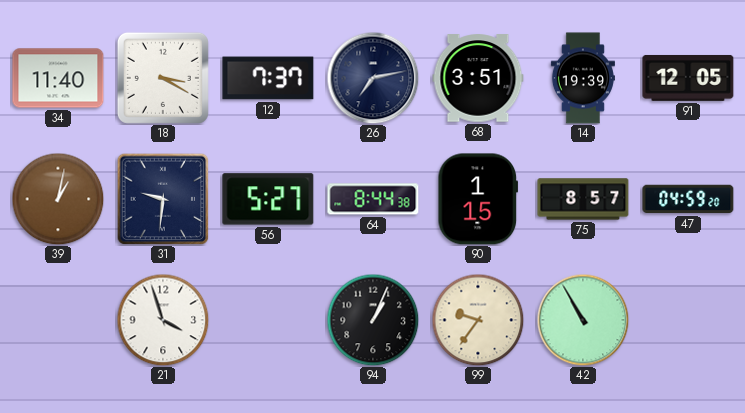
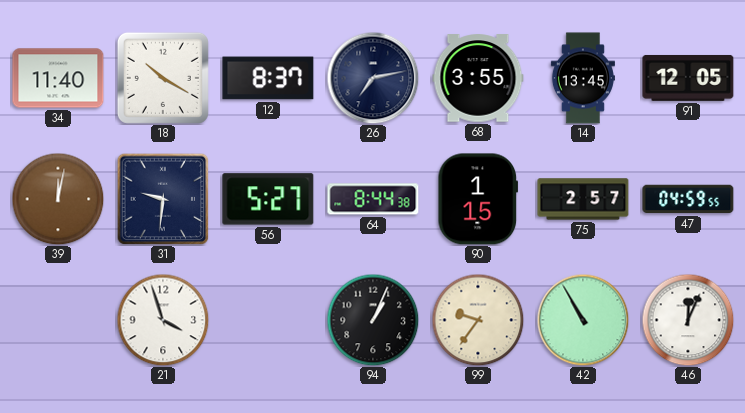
18: 3:20 -> 10:20 (163, 78)
12: 7:37 -> 8:37 (268, 78)
68: 3:51 -> 3:55 (478, 78)
14: 19:39 -> 13:45 (583, 78)
39: 1:02 -> 12:02 (58, 199)
75: 8:57 -> 2:57 (583, 199)
47: 04:59:20 -> 04:59:55 (688, 199)
46: none -> 12:04 (688, 320)
